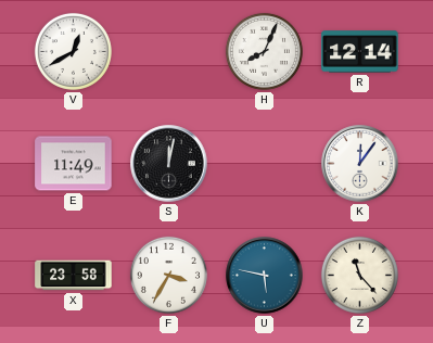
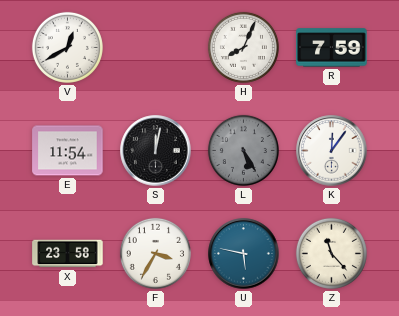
R: 12:14 -> 7:59 (332, 48)
E: 11:49 -> 11:54 (68, 151)
L: none -> 5:25 (243, 150)
